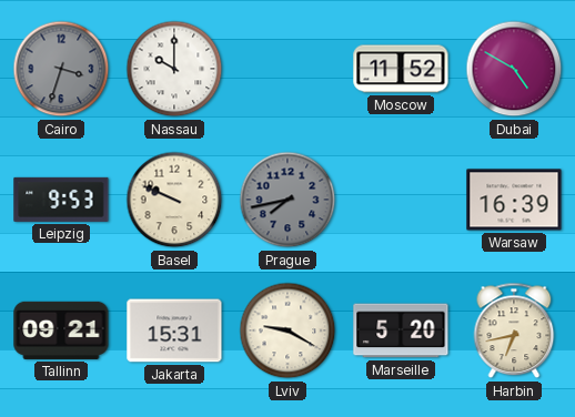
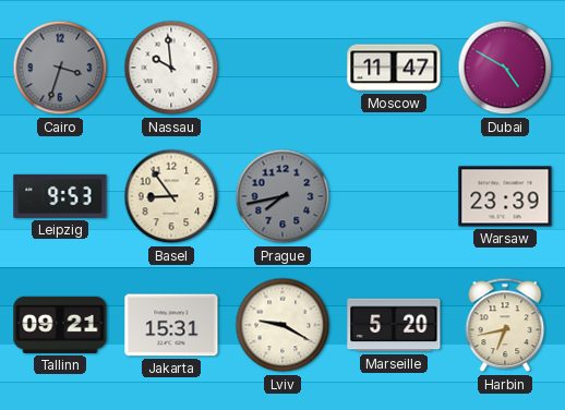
Nassau: 10:00 -> 9:59 (171, 68)
Moscow: 11:52 -> 11:47 (394, 68)
Basel: 9:49 -> 8:54 (171, 196)
Warsaw: 16:39 -> 23:39 (505, 196)
